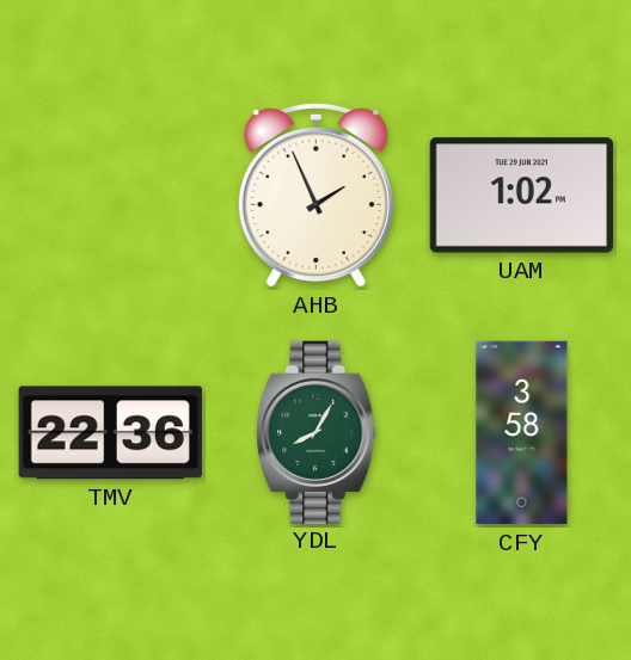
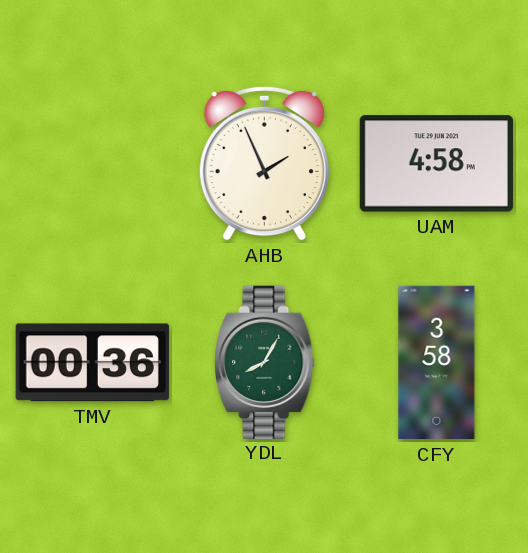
UAM: 1:02 -> 4:58 (436, 164)
TMV: 22:36 -> 00:36 (92, 363)
